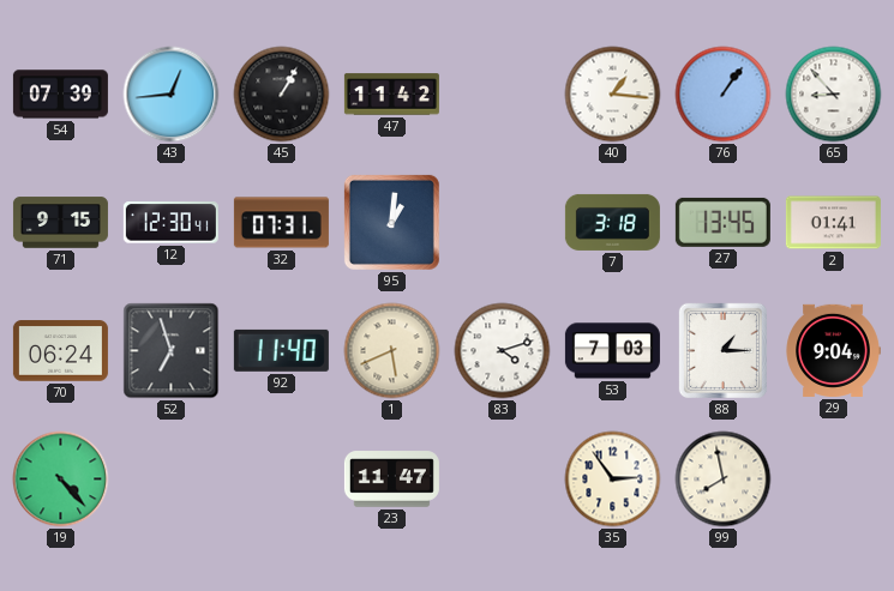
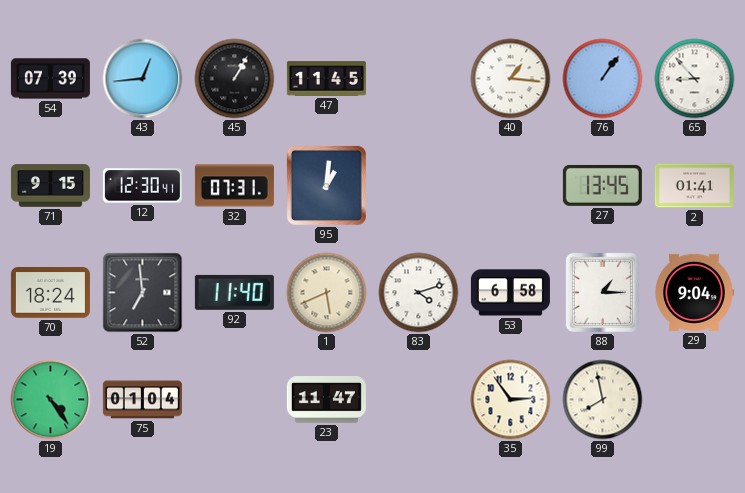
47: 11:42 -> 11:45 (326, 79)
7: 3:18 -> none (612, 222)
70: 06:24 -> 18:24 (50, 293)
52: 6:57 -> 6:59 (143, 293)
53: 7:03 -> 6:58 (510, 293)
19: 4:23 -> 4:24 (51, 400)
75: none -> 01:04 (142, 400)
